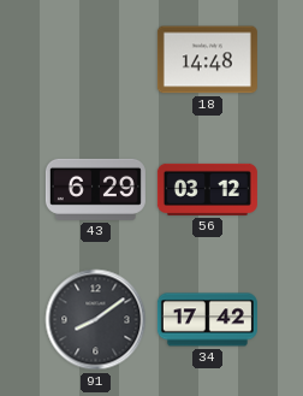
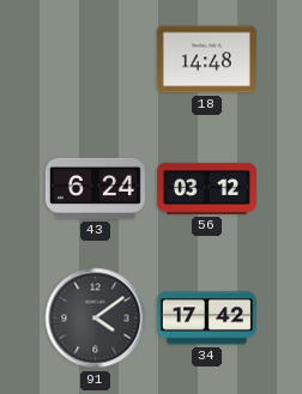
43: 6:29 -> 6:24 (95, 188)
91: 8:09 -> 4:09 (96, 319)
